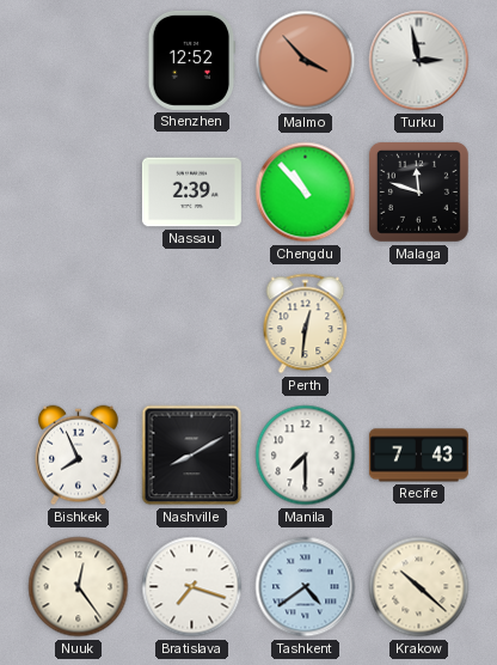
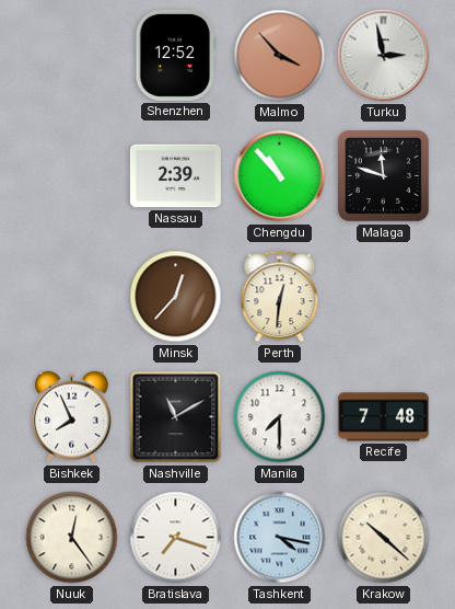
Minsk: none -> 12:37 (176, 297)
Nashville: 8:10 -> 11:10 (176, 417)
Recife: 7:43 -> 7:48 (383, 417)
Tashkent: 4:39 -> 4:17 (280, 538)
